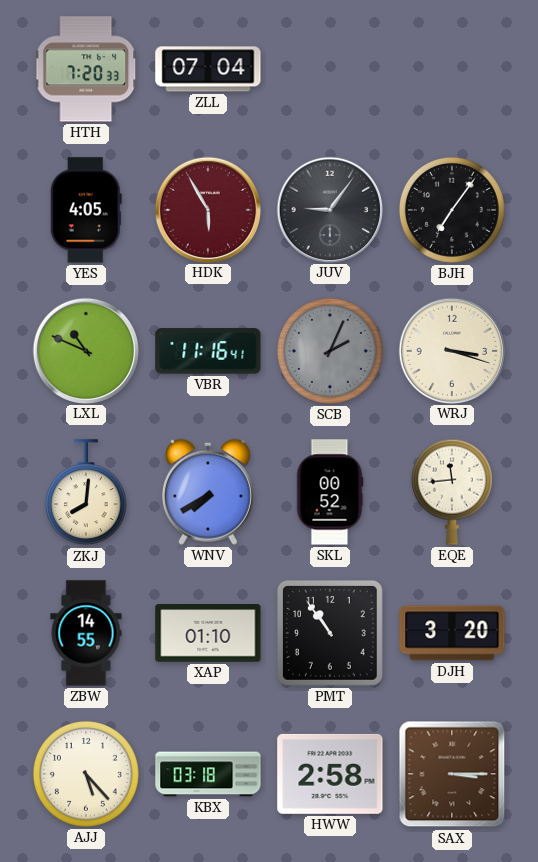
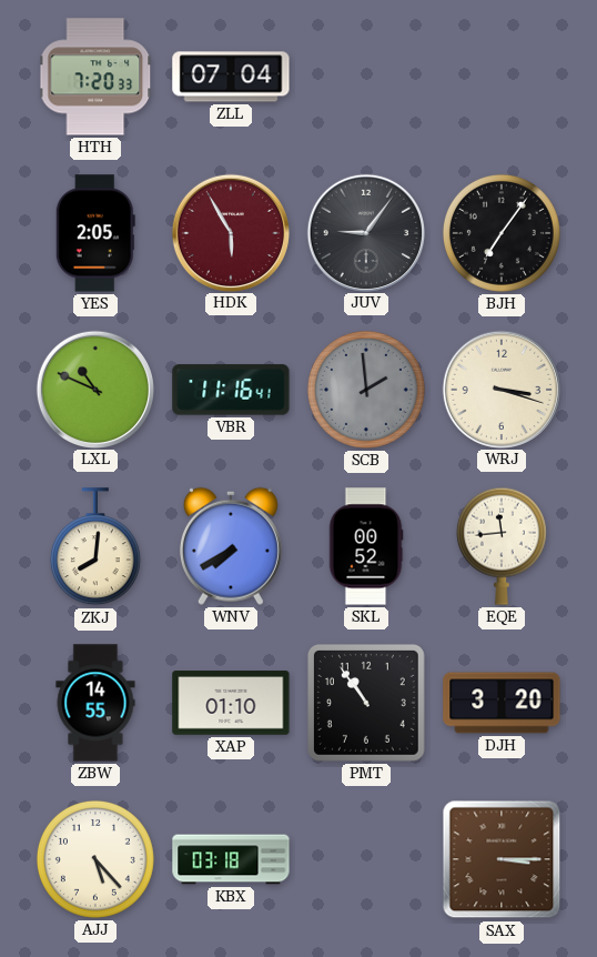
YES: 4:05 -> 2:05 (95, 233)
SCB: 2:04 -> 1:59 (366, 390)
HWW: 2:58 -> none (330, 774)
